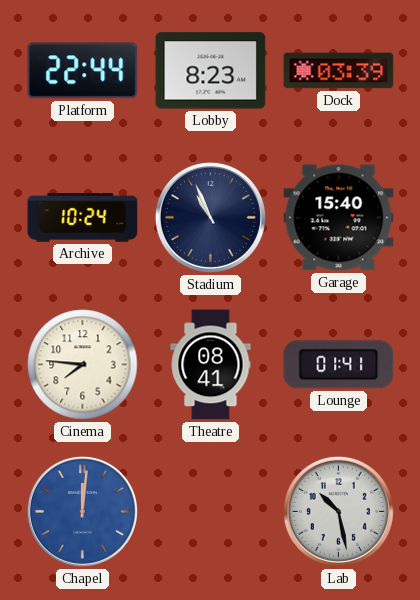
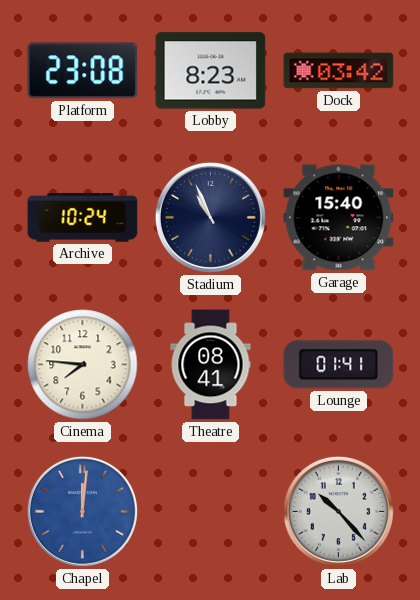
Platform: 22:44 -> 23:08 (83, 71)
Dock: 03:39 -> 03:42 (339, 71)
Lab: 10:28 -> 10:23 (338, 511)
